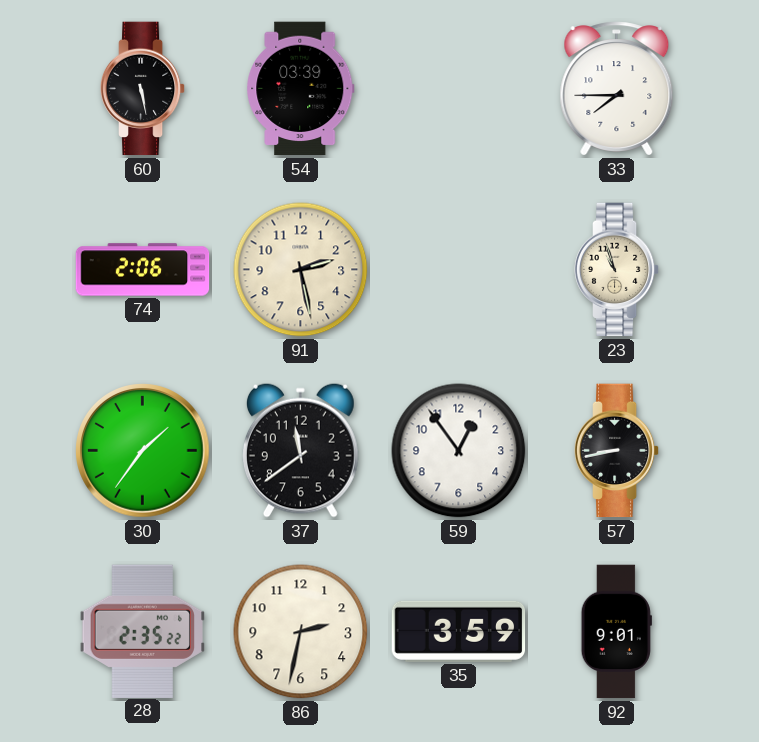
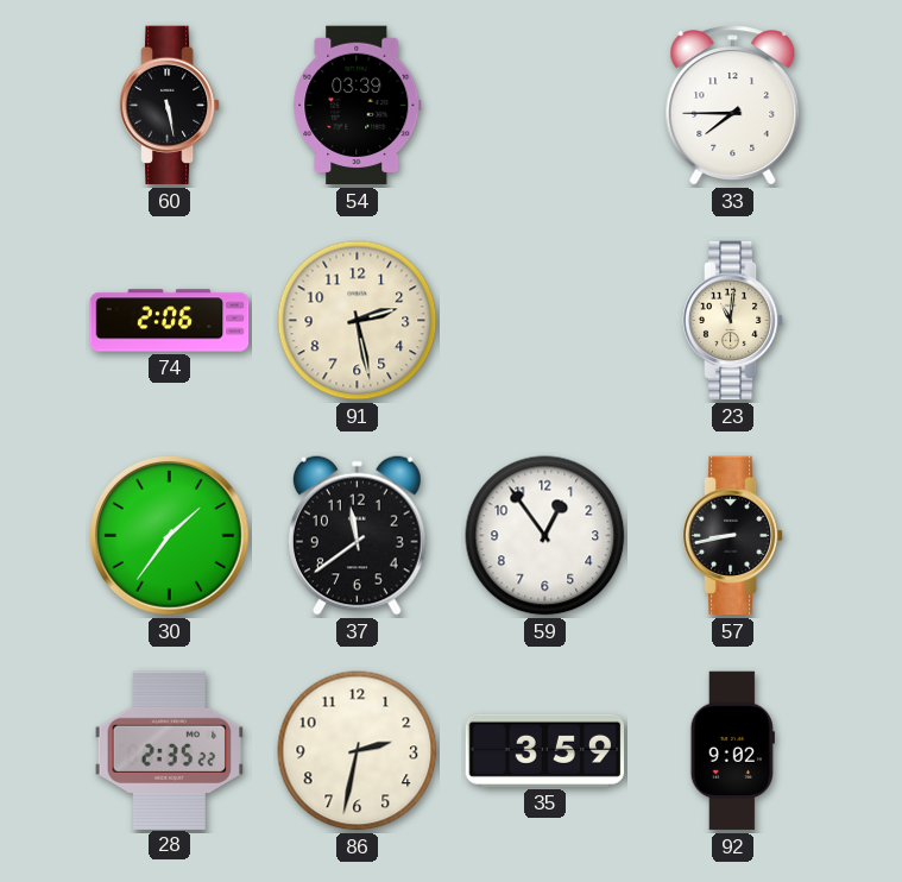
23: 10:57 -> 11:01 (733, 321)
92: 9:01 -> 9:02 (732, 751)
